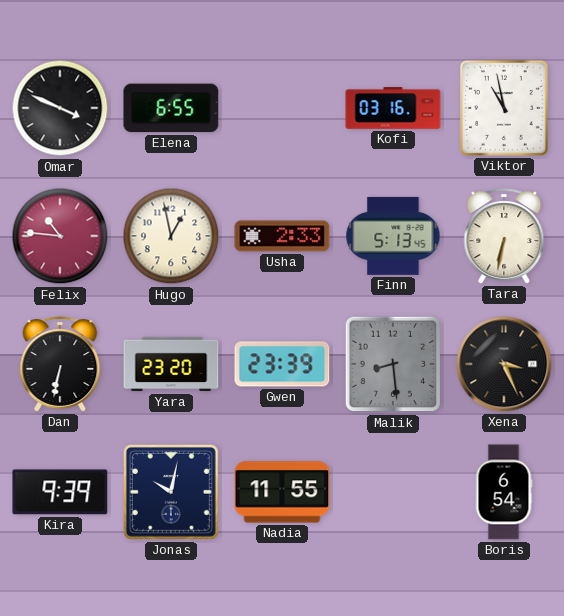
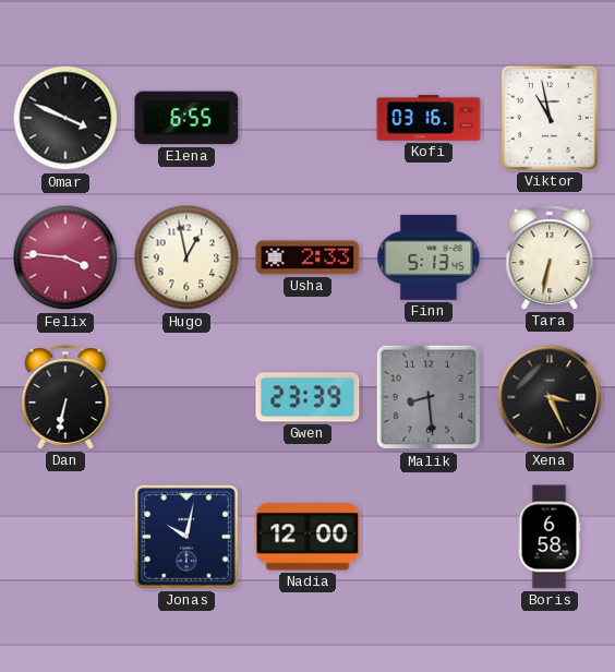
Felix: 10:46 -> 3:46 (65, 257)
Yara: 23:20 -> none (171, 364)
Kira: 9:39 -> none (60, 492)
Nadia: 11:55 -> 12:00 (307, 537)
Boris: 6:54 -> 6:58 (550, 537)
